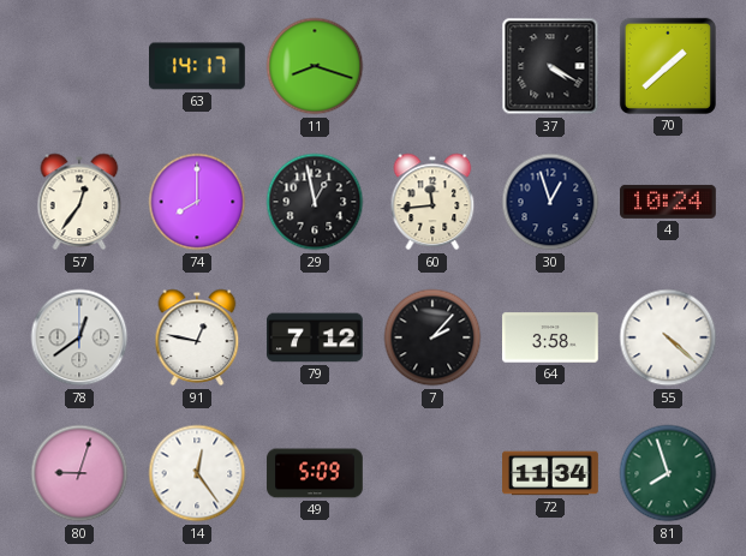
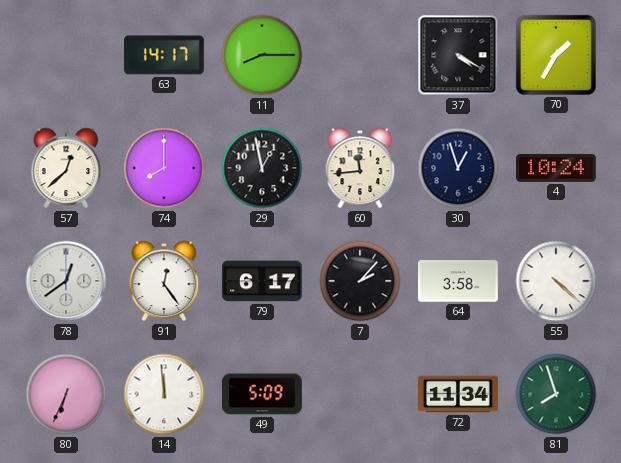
11: 8:18 -> 8:15 (262, 55)
70: 1:38 -> 1:35 (556, 55)
57: 12:36 -> 12:38 (66, 168)
91: 12:47 -> 12:24 (164, 281)
79: 7:12 -> 6:17 (262, 281)
80: 9:03 -> 6:34 (66, 394)
14: 12:24 -> 11:59 (164, 394)
